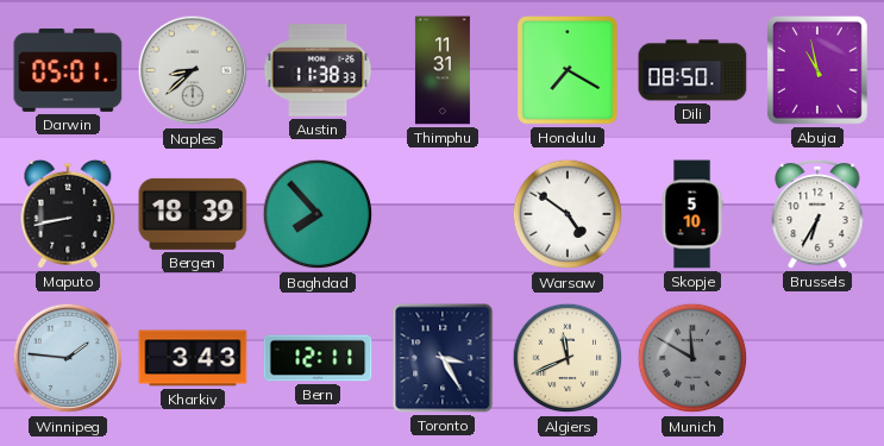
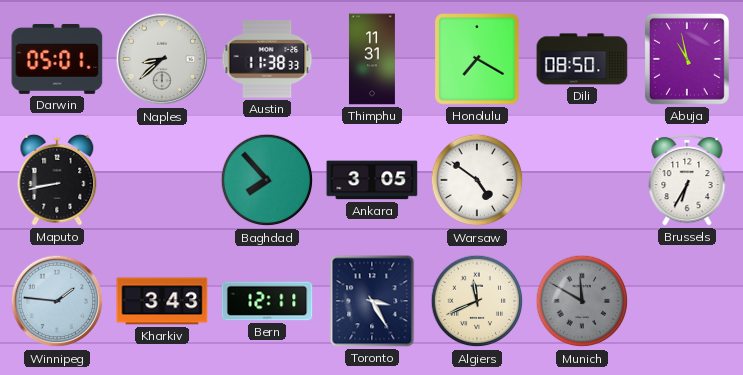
Bergen: 18:39 -> none (193, 214)
Ankara: none -> 3:05 (372, 180)
Skopje: 5:10 -> none (692, 214)
